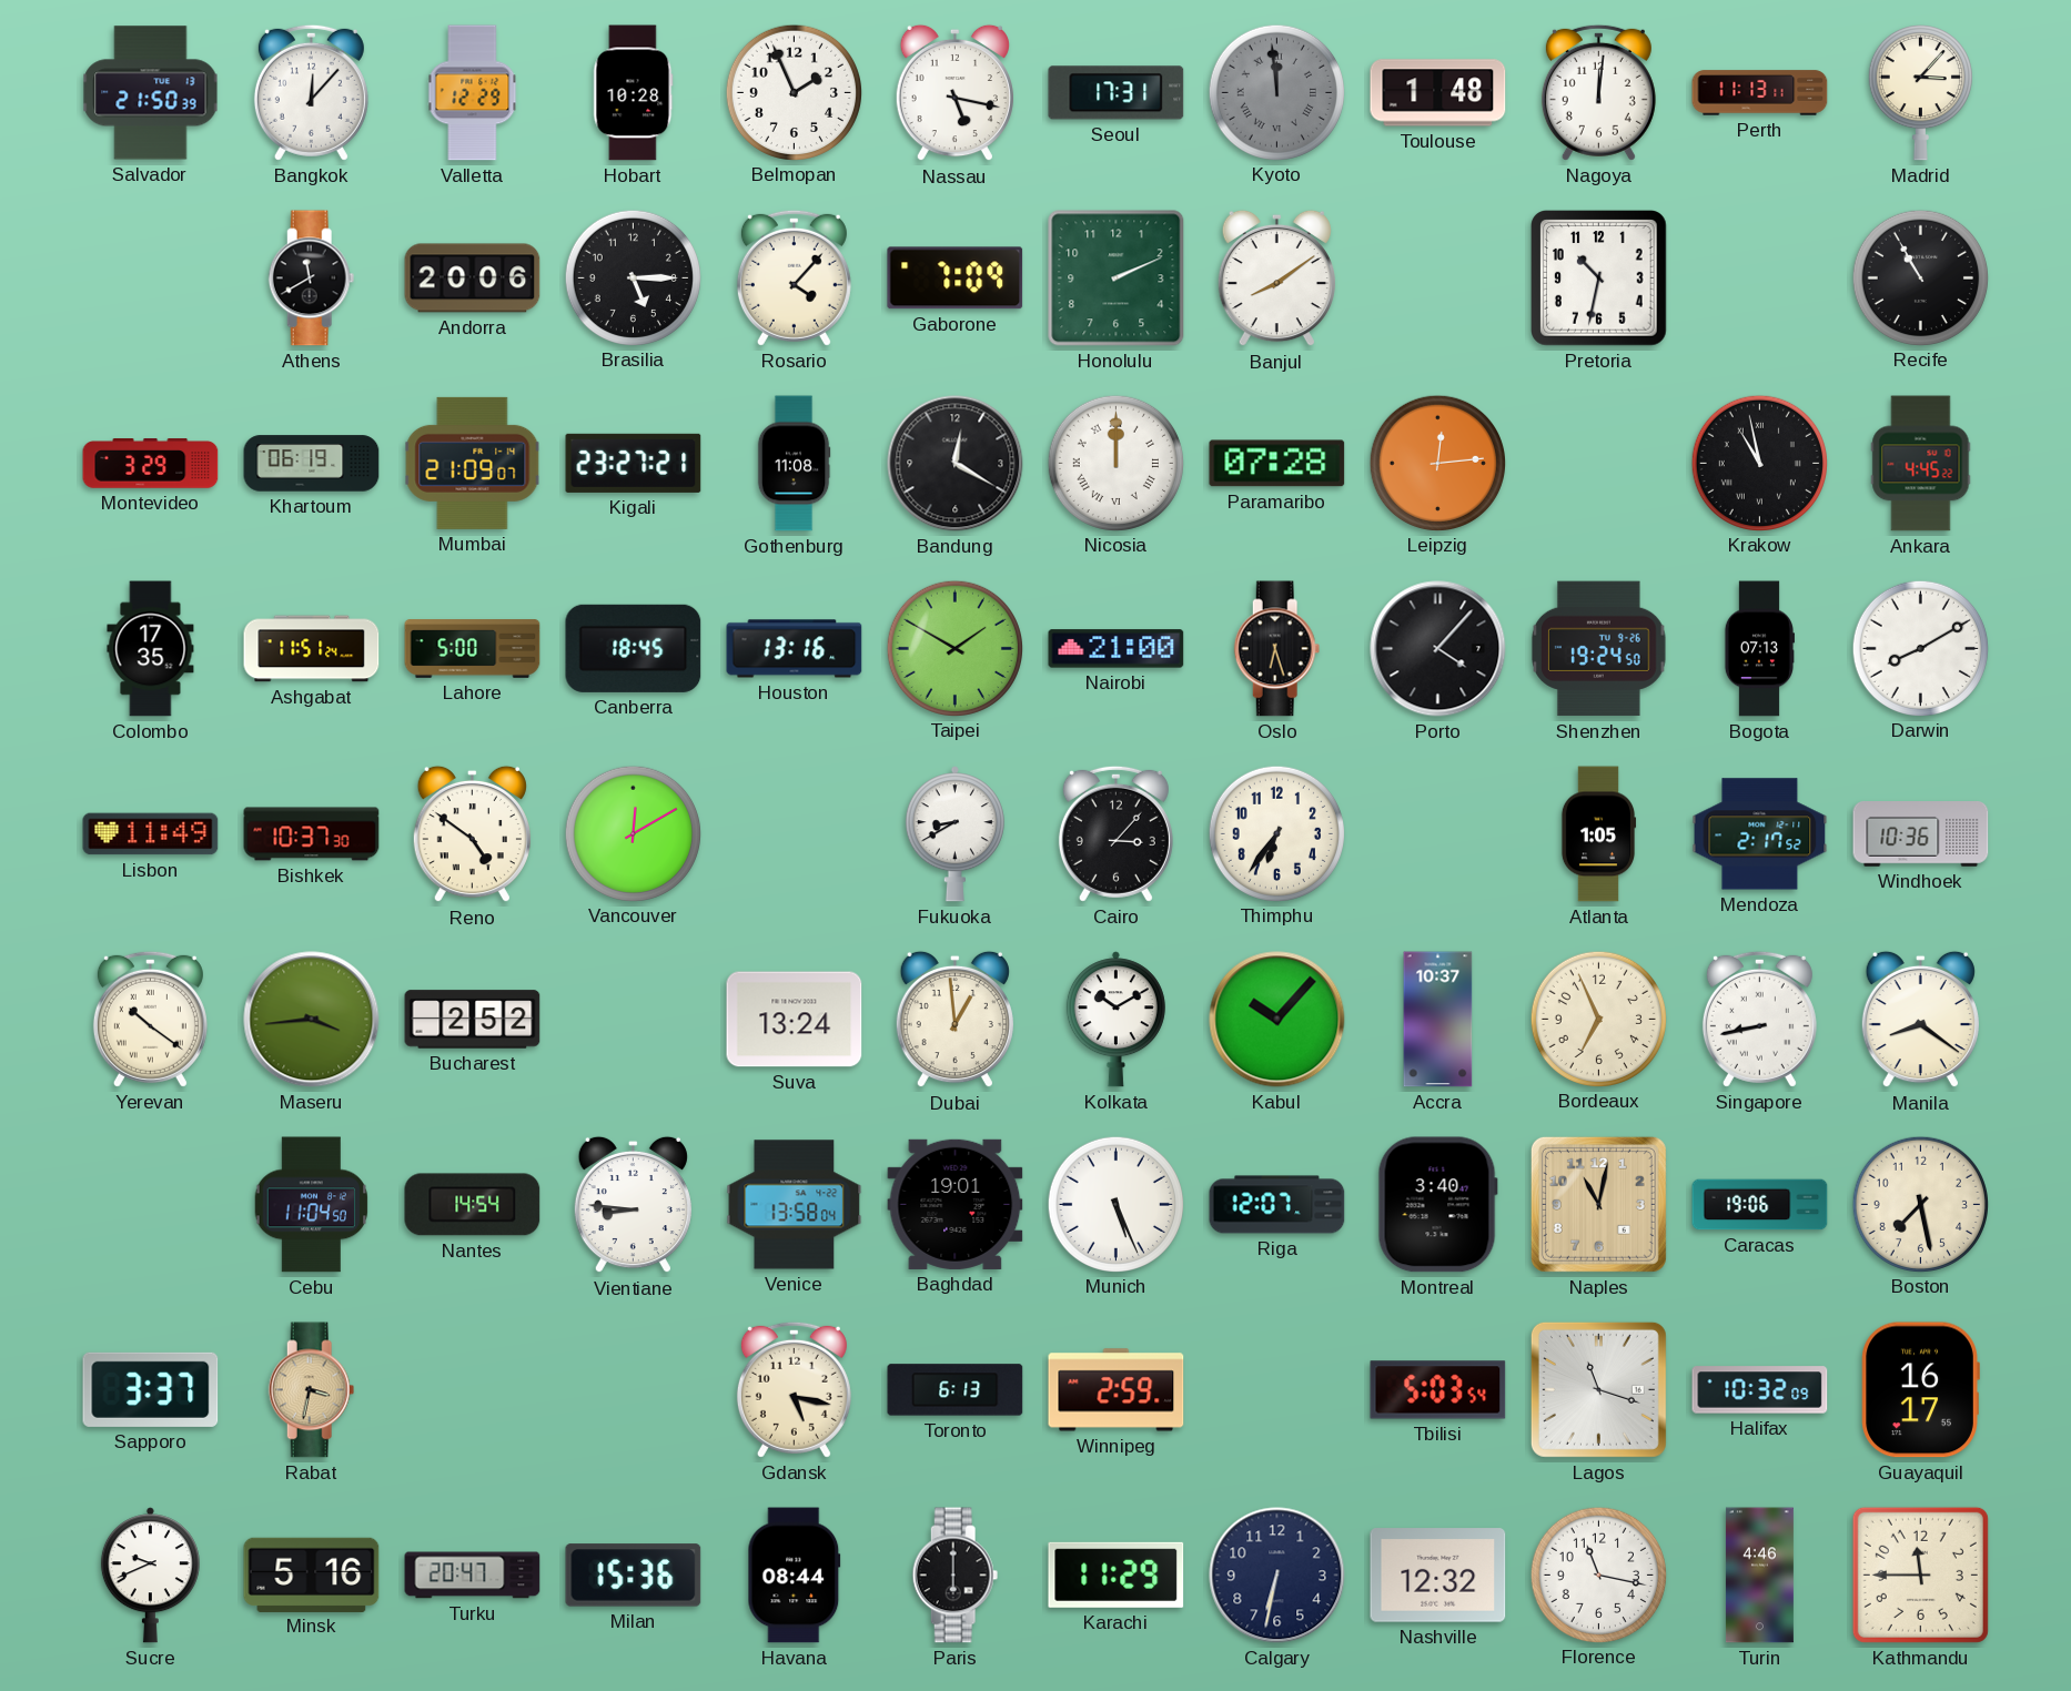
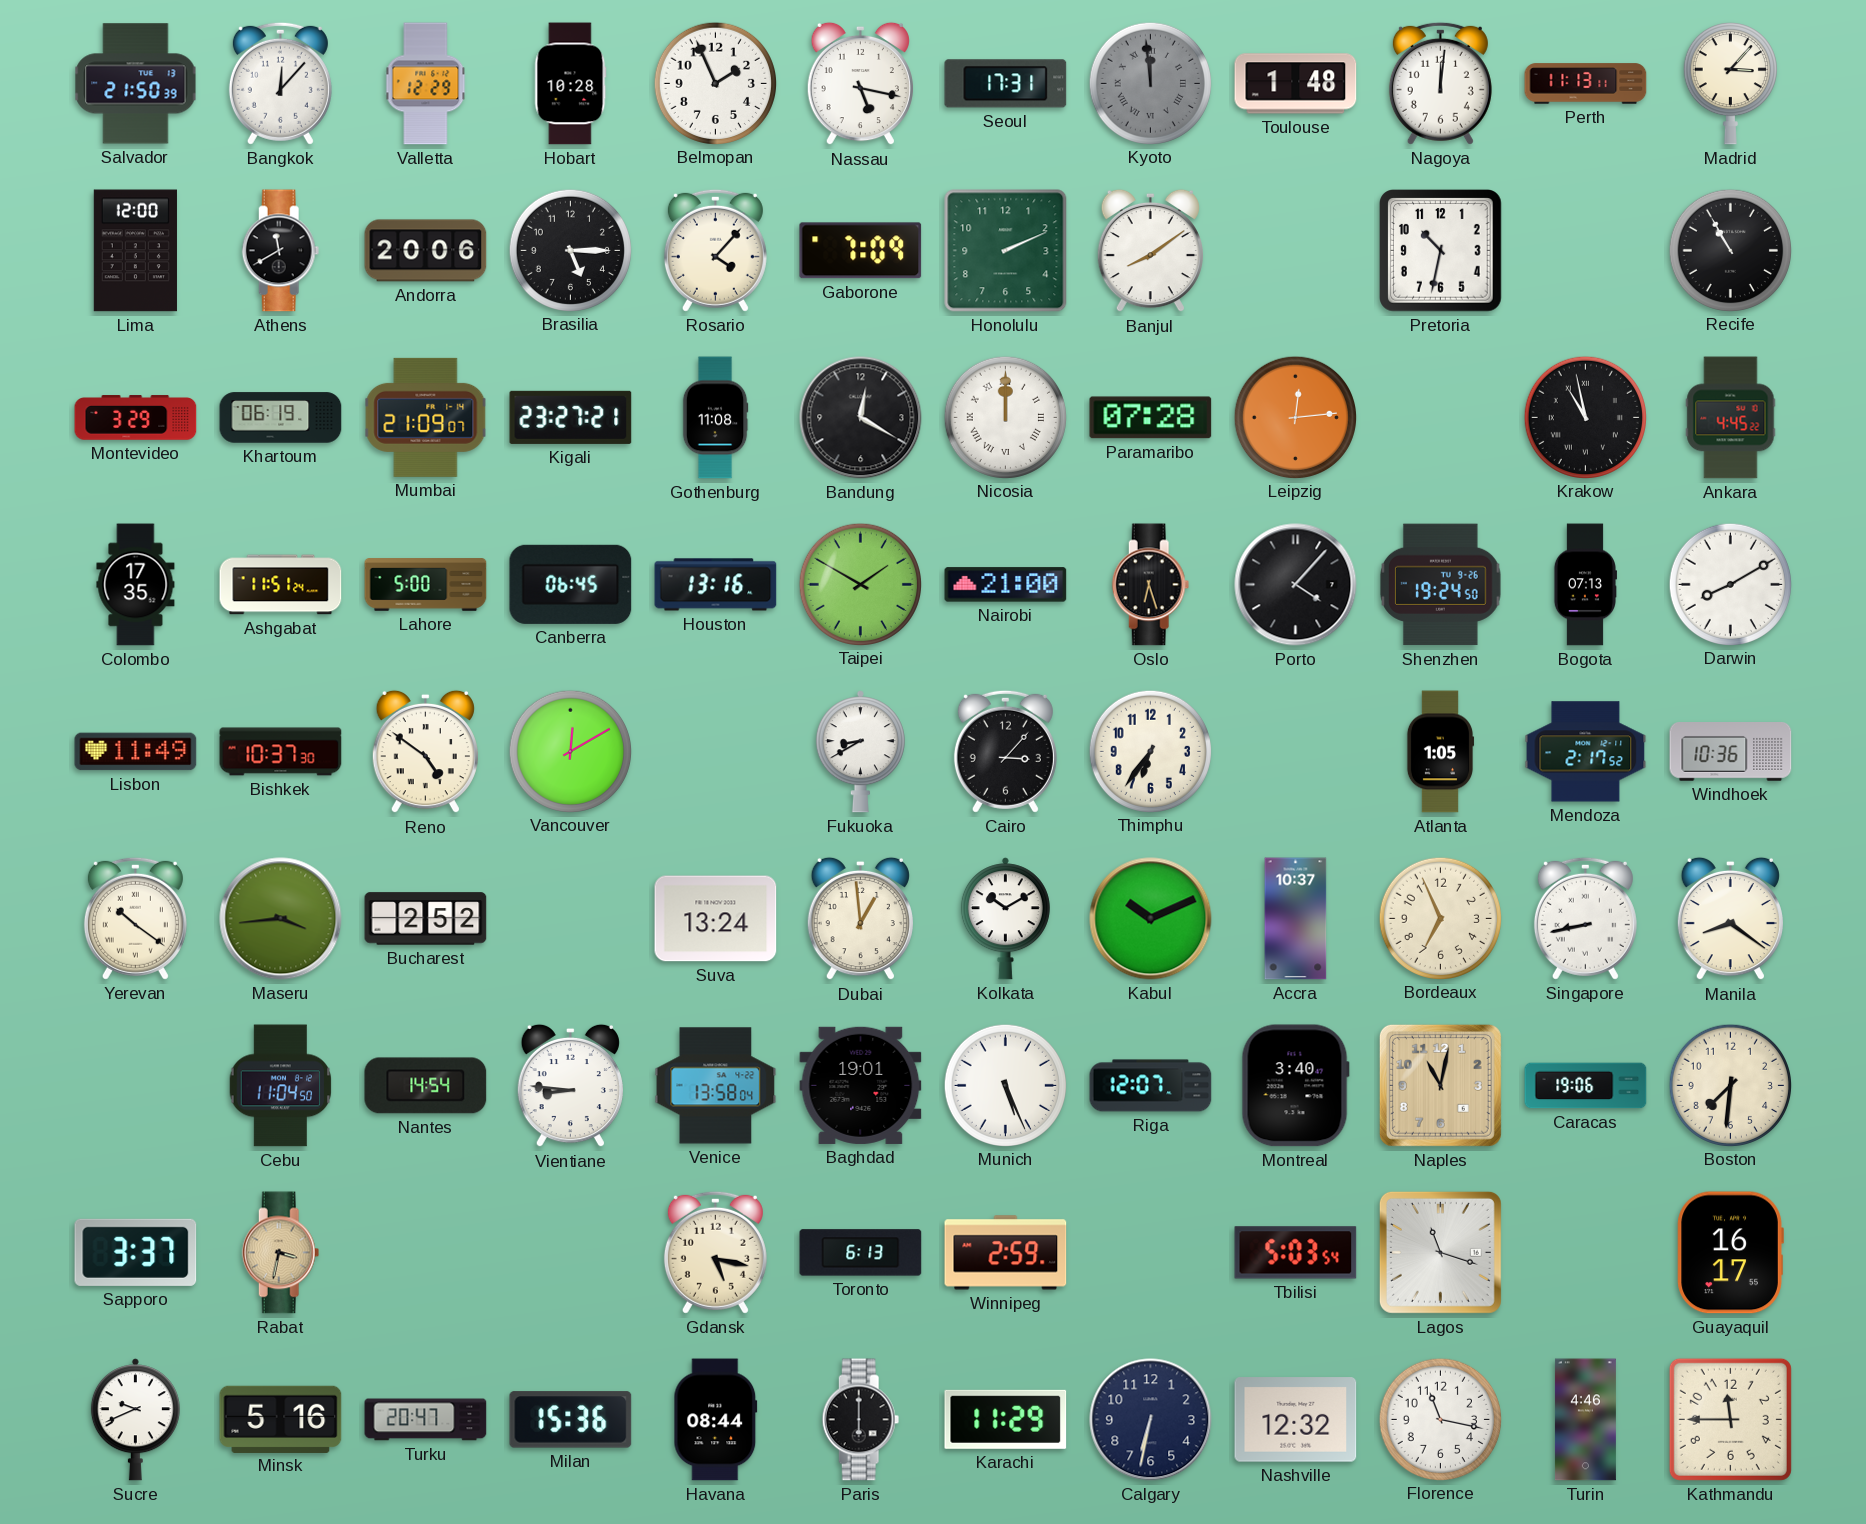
Lima: none -> 12:00 (135, 251)
Canberra: 18:45 -> 06:45 (571, 584)
Kabul: 10:07 -> 10:11 (1151, 919)
Boston: 7:28 -> 7:31 (1730, 1085)
Halifax: 10:32 -> none (1760, 1390)
